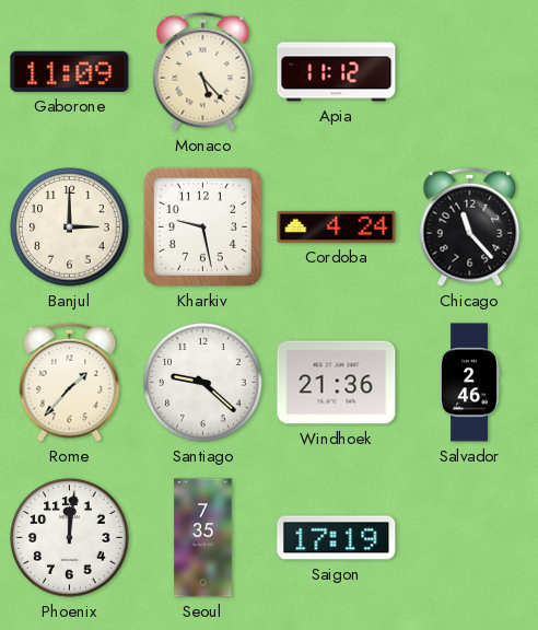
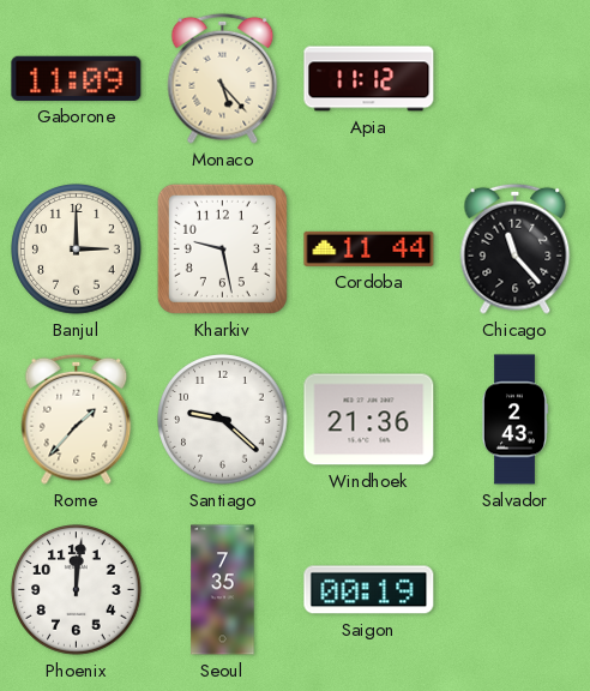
Cordoba: 4:24 -> 11:44 (369, 248)
Salvador: 2:46 -> 2:43 (514, 420)
Saigon: 17:19 -> 00:19 (369, 590)
